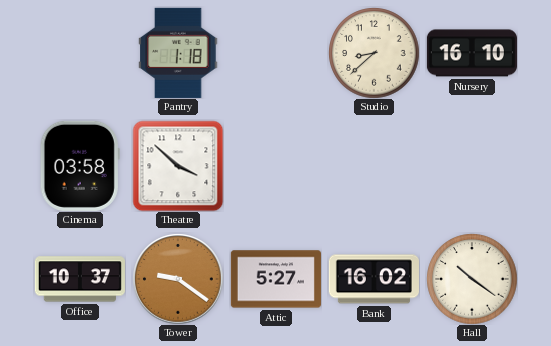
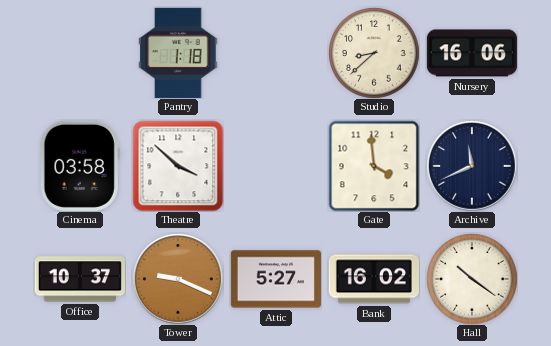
Nursery: 16:10 -> 16:06 (472, 53)
Gate: none -> 3:59 (374, 166)
Archive: none -> 11:41 (472, 166)
Tower: 9:21 -> 9:19 (178, 279)
